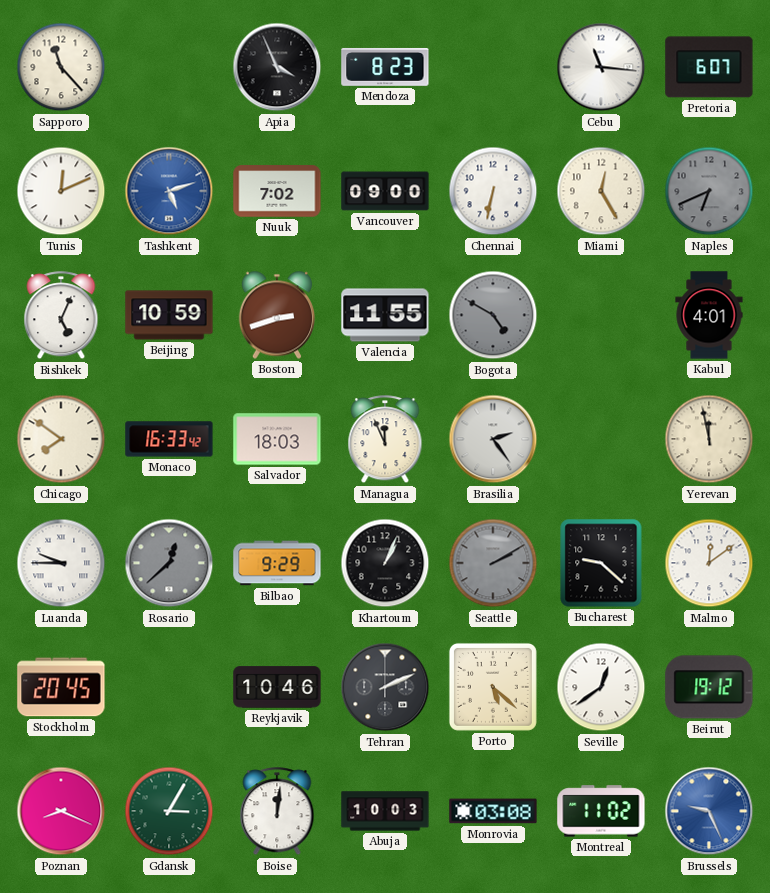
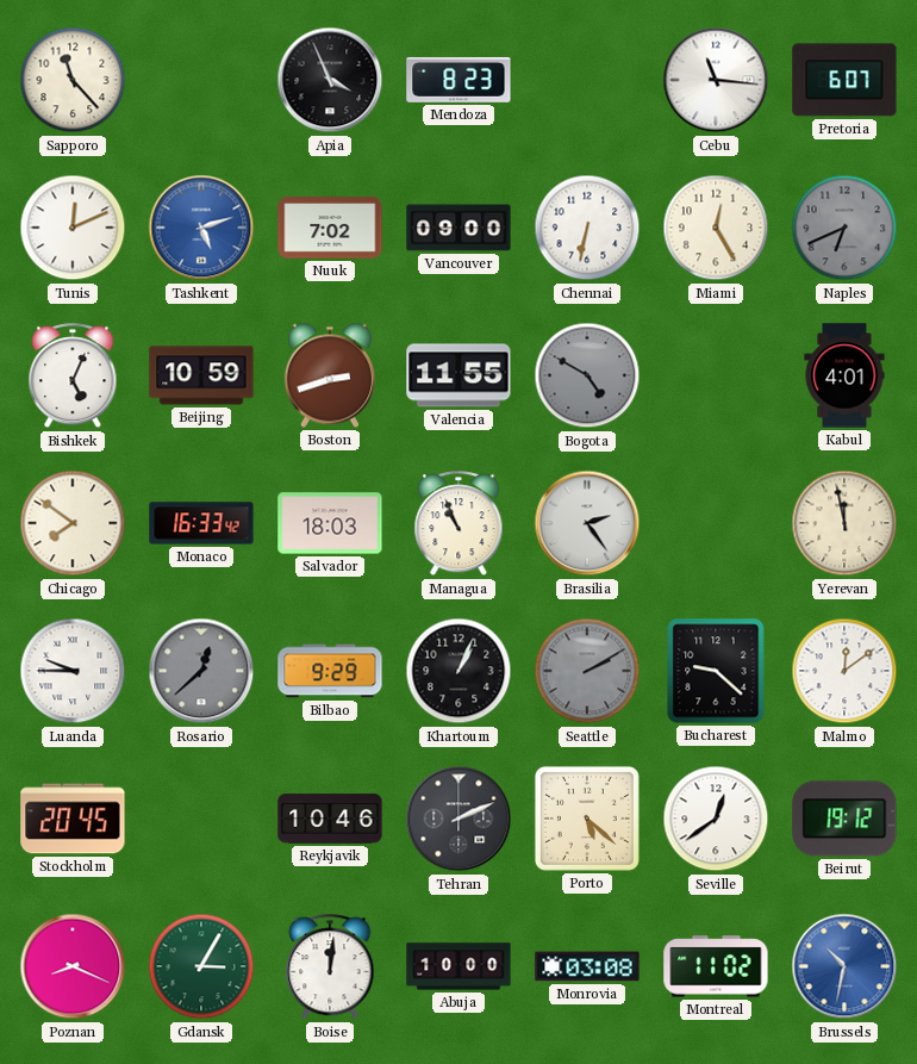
Managua: 11:56 -> 10:56 (458, 524)
Abuja: 10:03 -> 10:00 (458, 966)
Brussels: 9:26 -> 10:32 (844, 966)
